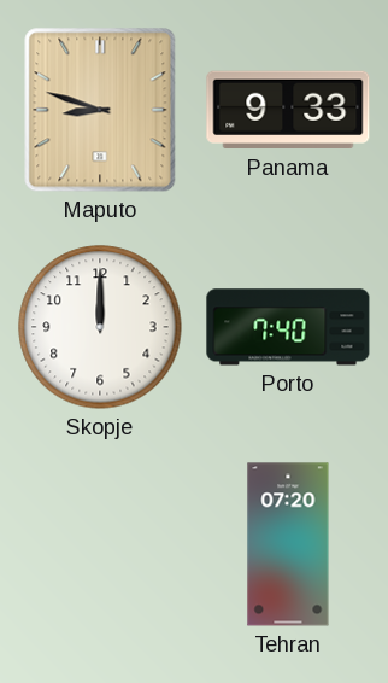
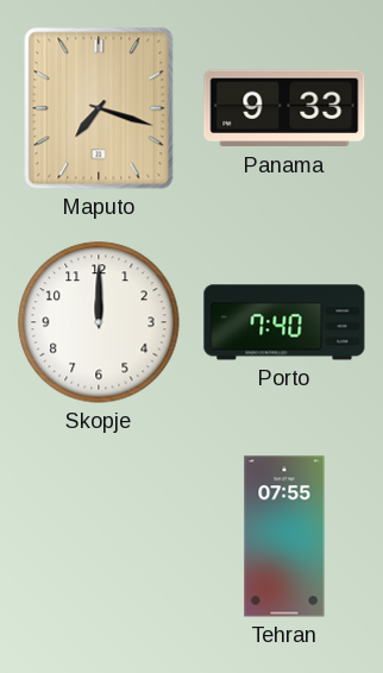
Maputo: 8:48 -> 7:18 (99, 108)
Tehran: 07:20 -> 07:55 (284, 536)
